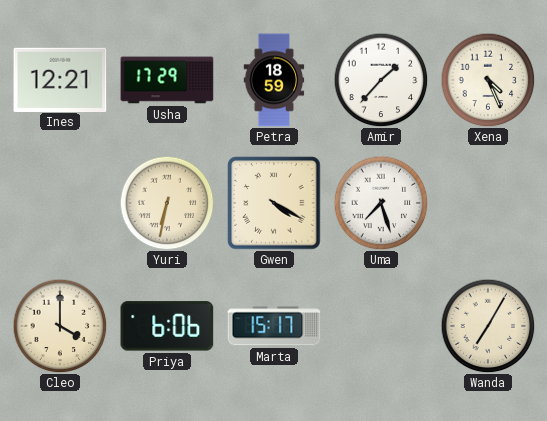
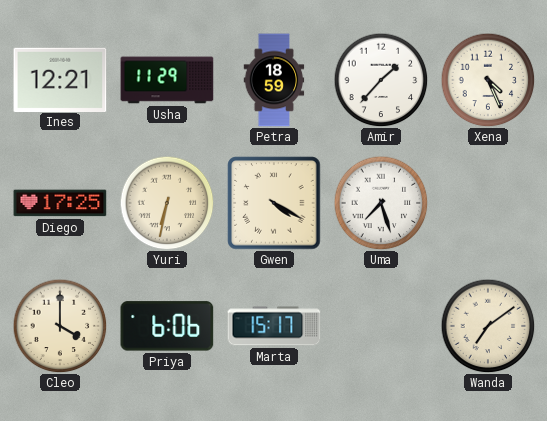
Usha: 17:29 -> 11:29 (167, 80)
Diego: none -> 17:25 (60, 203)
Wanda: 7:05 -> 7:09 (488, 326)
